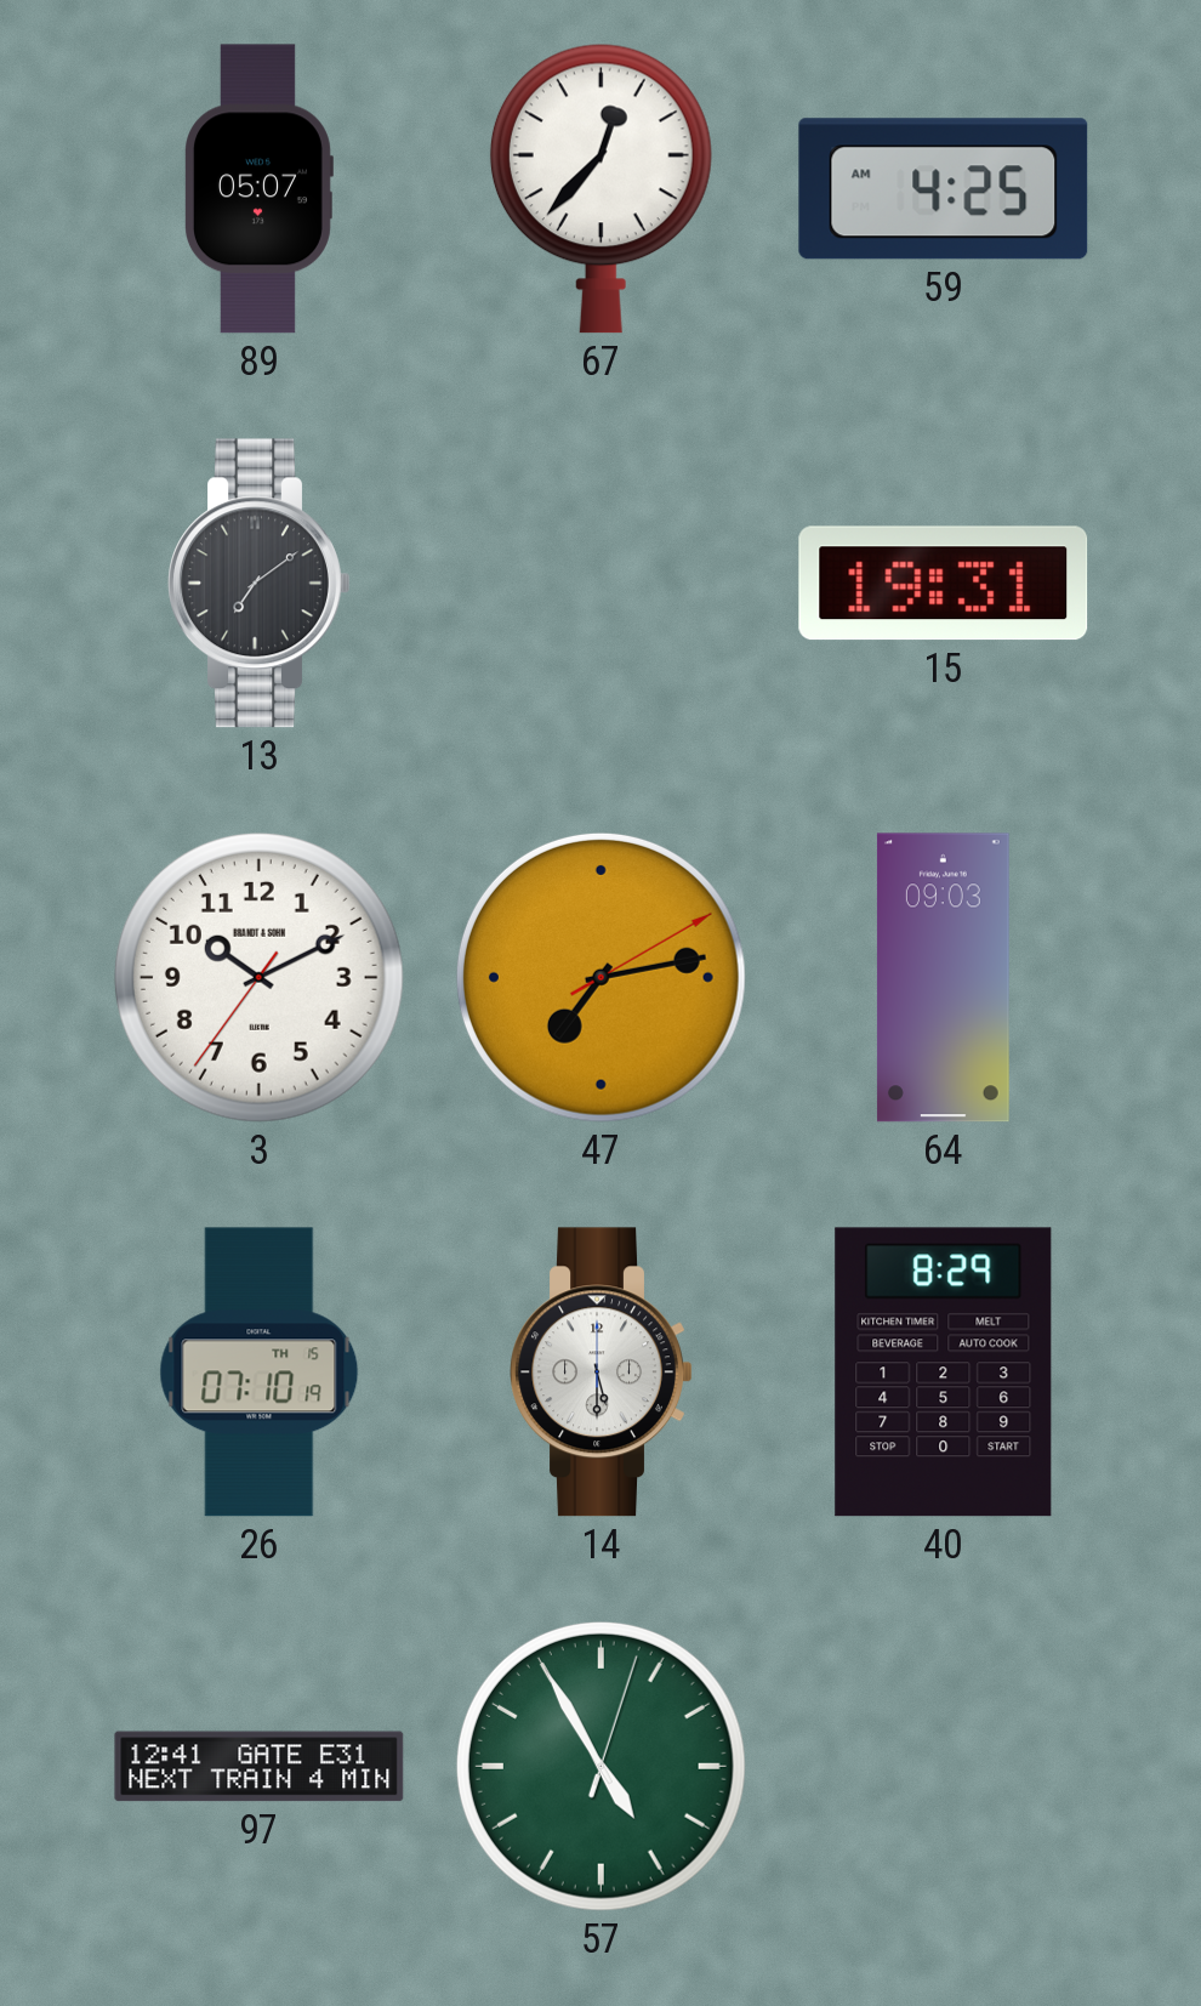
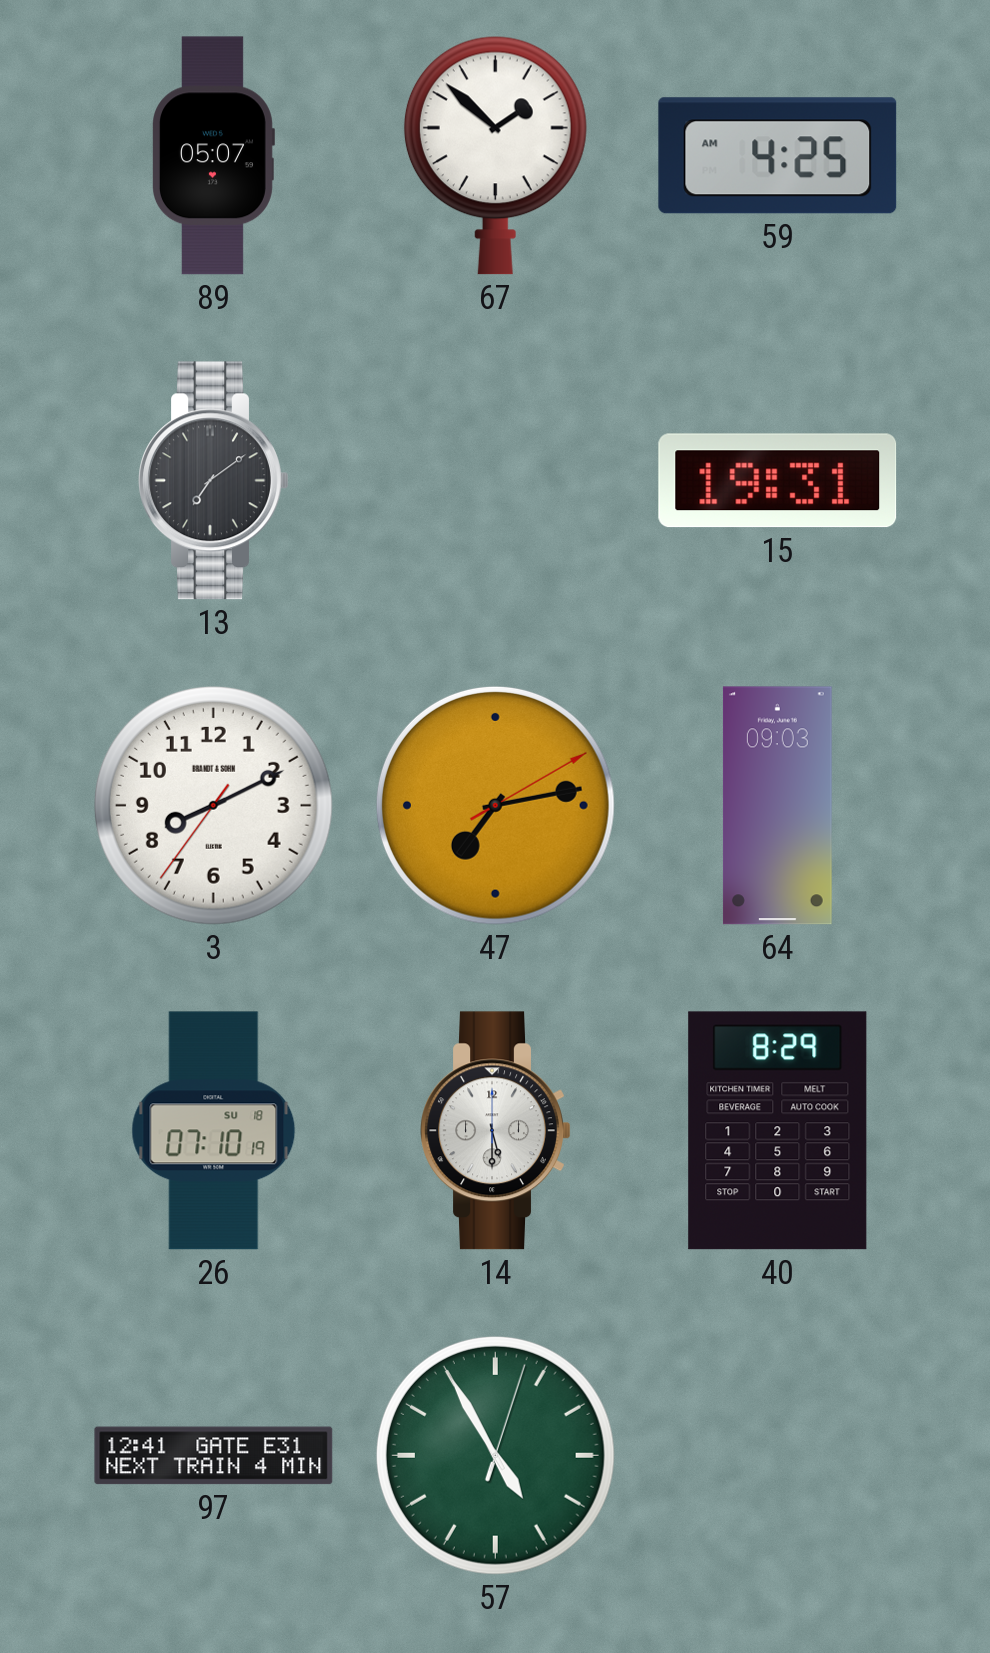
67: 12:37 -> 1:52 (495, 155)
3: 10:10 -> 8:10 (213, 805)
26 date: TH 15 -> SU 18 (214, 1131)
